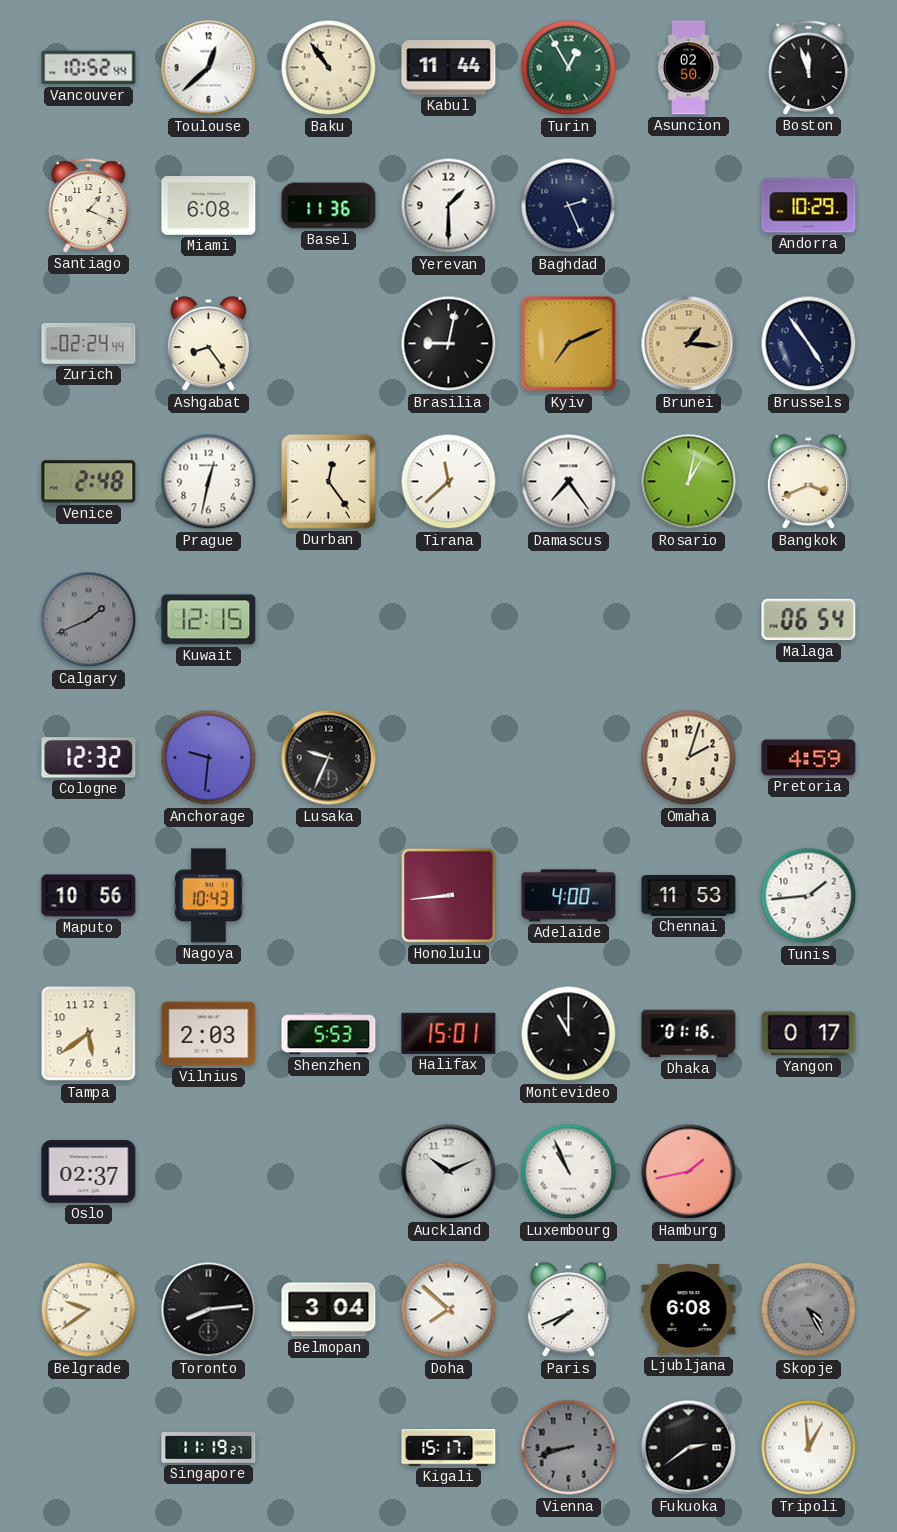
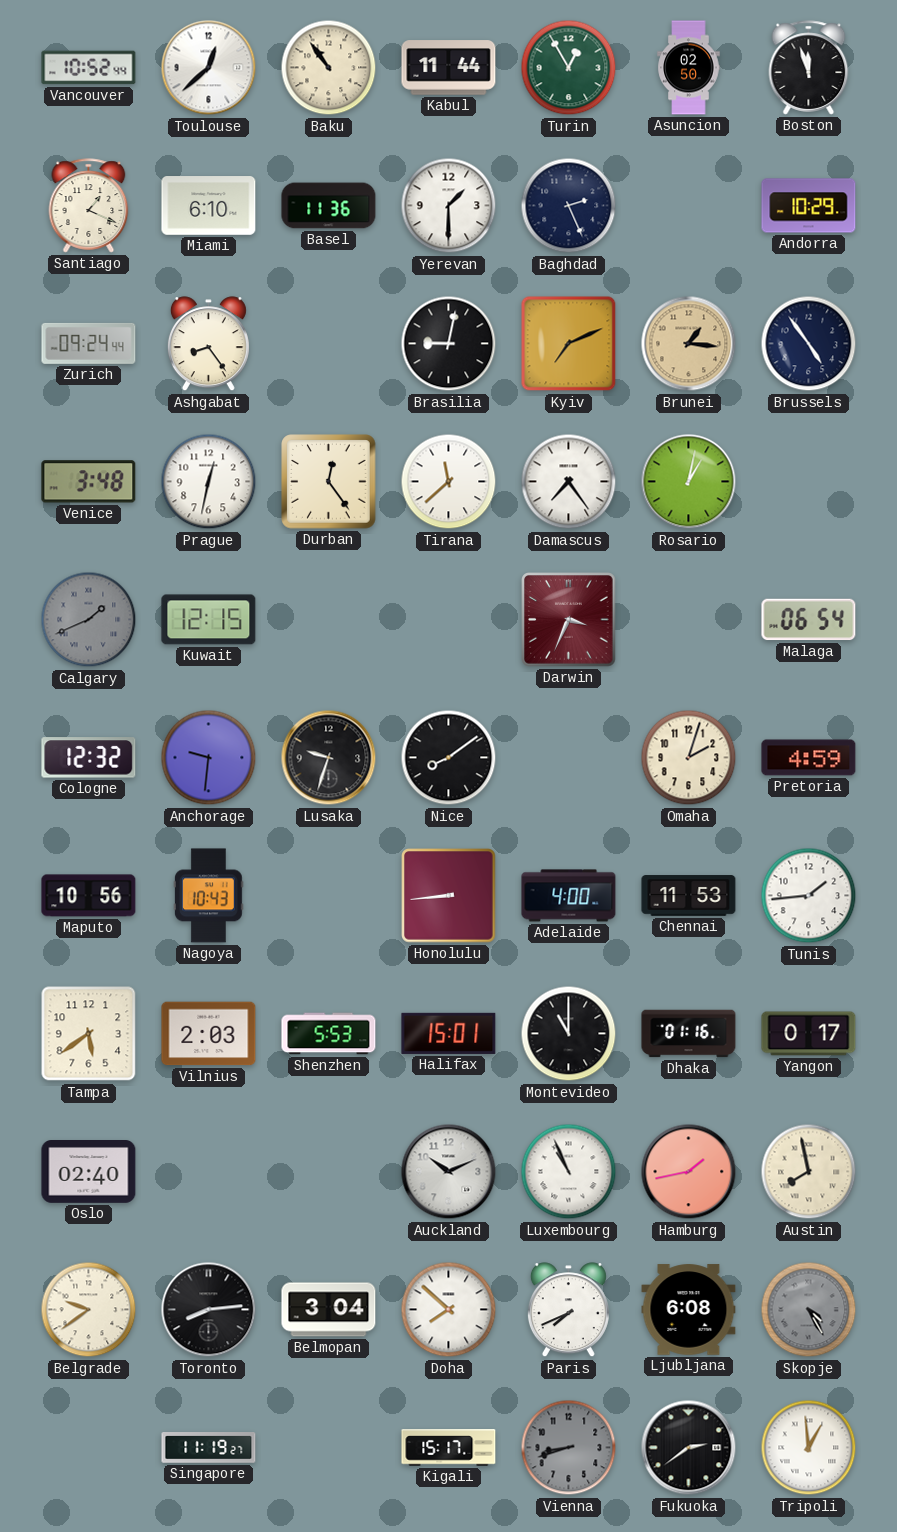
Miami: 6:08 -> 6:10 (209, 206)
Zurich: 02:24 -> 09:24 (89, 343)
Venice: 2:48 -> 3:48 (89, 482)
Bangkok: 3:41 -> none (808, 482)
Darwin: none -> 3:34 (569, 620)
Lusaka: 9:34 -> 9:33 (329, 758)
Nice: none -> 8:09 (449, 758)
Oslo: 02:37 -> 02:40 (89, 1172)
Austin: none -> 7:58 (809, 1172)
